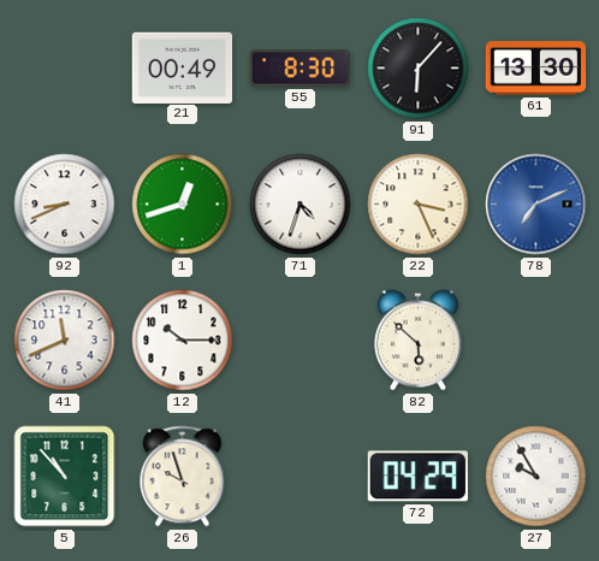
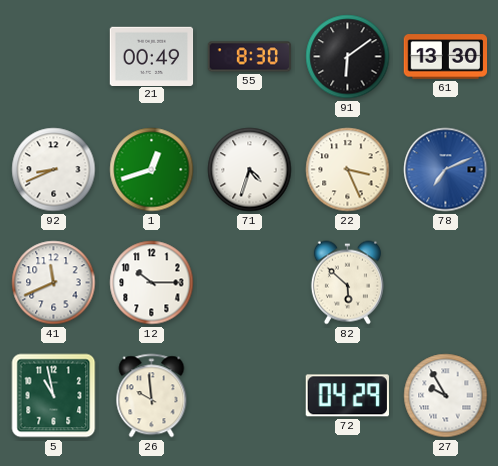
91: 6:07 -> 6:09 (348, 57)
5: 10:53 -> 10:58 (54, 396)
26: 9:57 -> 9:59 (152, 396)
